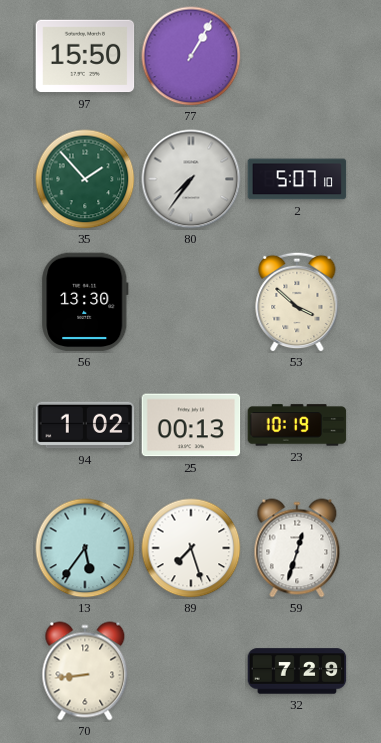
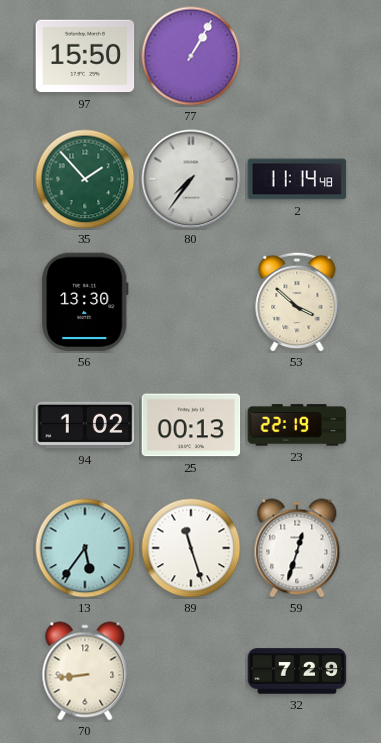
2: 5:07 -> 11:14 (297, 179)
23: 10:19 -> 22:19 (297, 425)
89: 7:27 -> 11:27 (191, 548)
